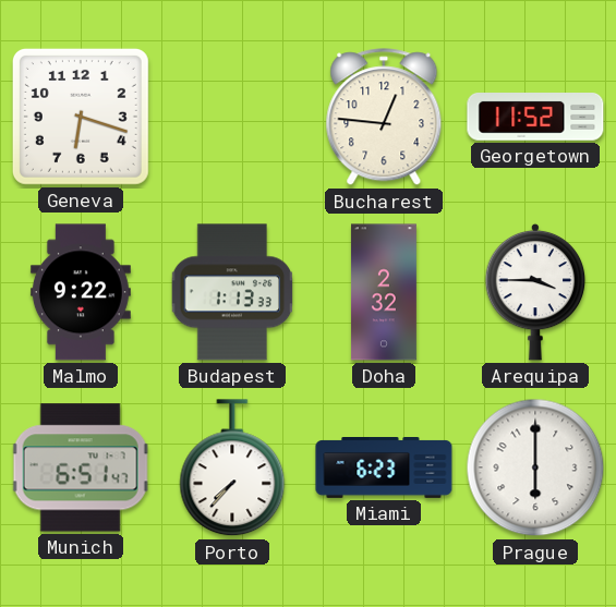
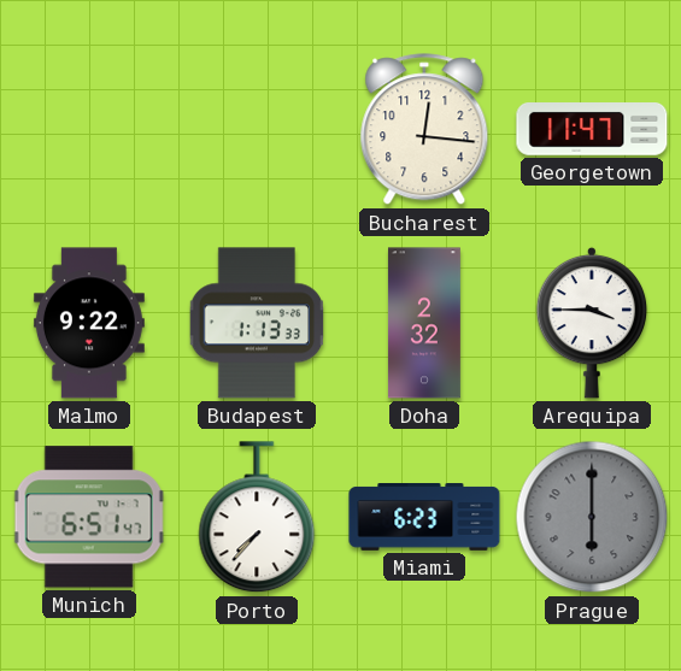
Geneva: 6:18 -> none (81, 117)
Bucharest: 12:46 -> 12:16 (424, 130)
Georgetown: 11:52 -> 11:47 (592, 130)
Prague dial: white -> grey (592, 517)
